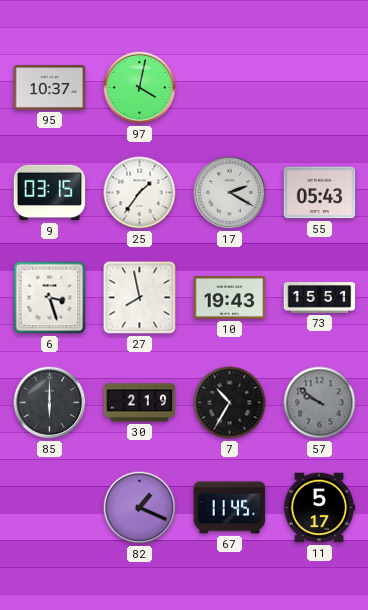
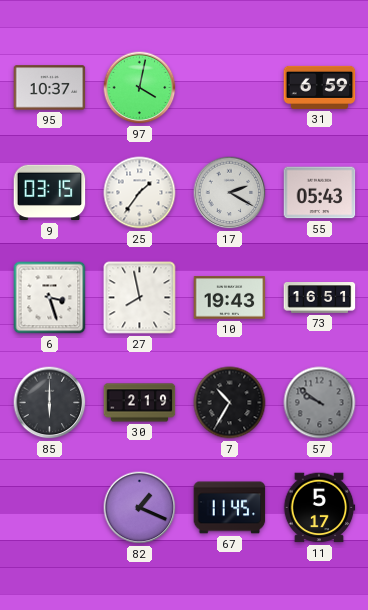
31: none -> 6:59 (320, 87)
73: 15:51 -> 16:51 (320, 298)
